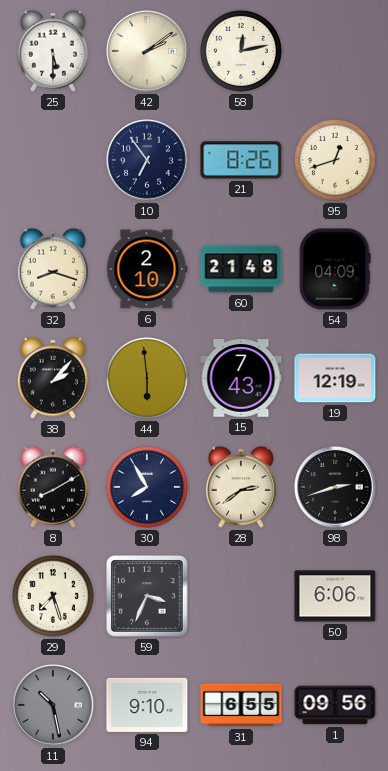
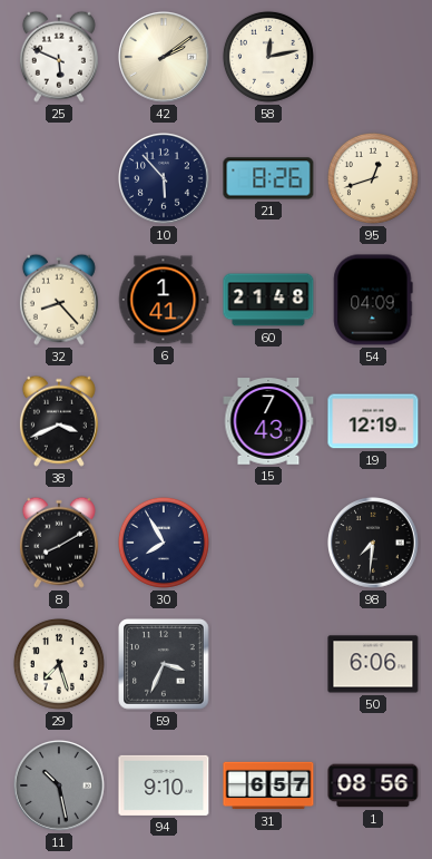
25: 5:30 -> 5:49 (59, 57)
10: 6:54 -> 5:53 (165, 179)
32: 8:18 -> 8:23 (59, 300)
6: 2:10 -> 1:41 (164, 300)
38: 2:07 -> 3:41 (59, 421)
44: 5:59 -> none (147, 378)
28: 2:39 -> none (241, 487)
98: 2:42 -> 7:31 (374, 544)
31: 6:55 -> 6:57 (268, 785)
1: 09:56 -> 08:56 (373, 785)
